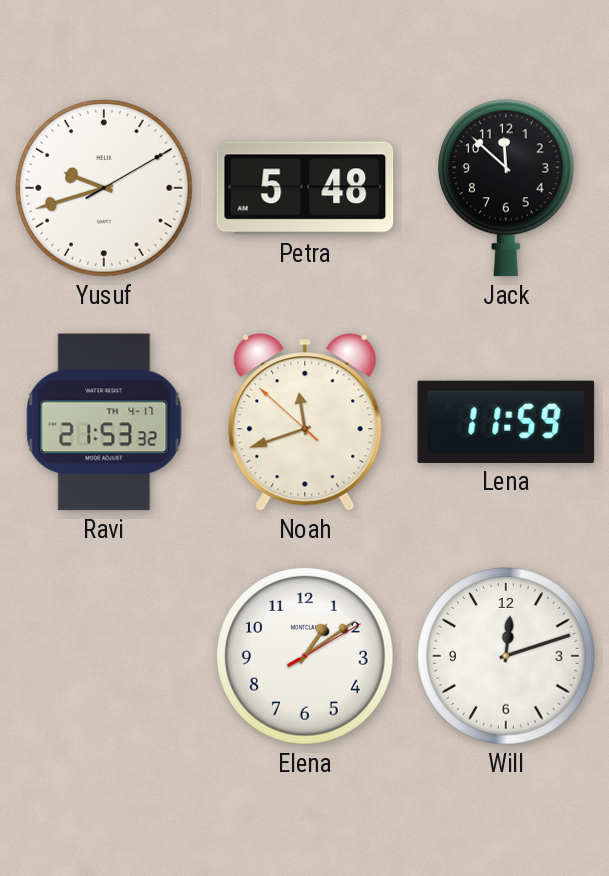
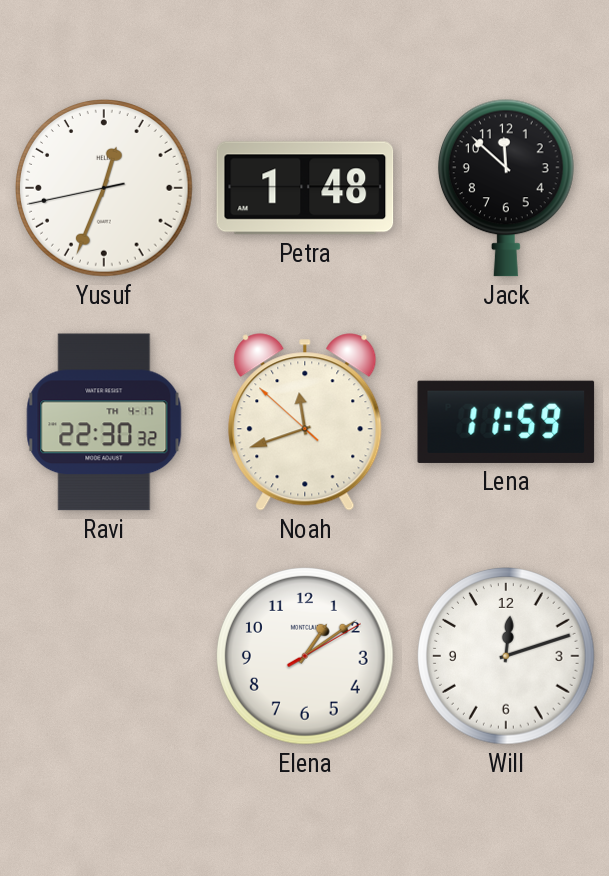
Yusuf: 9:42 -> 12:33 (105, 189)
Petra: 5:48 -> 1:48 (305, 188)
Ravi: 21:53 -> 22:30 (104, 422)
